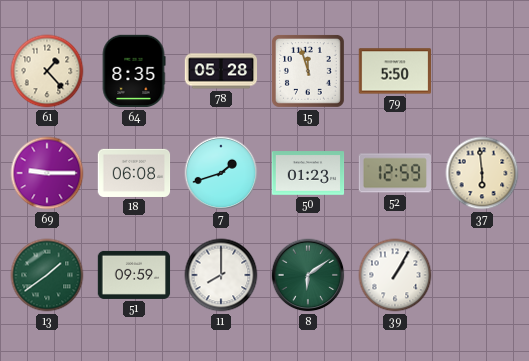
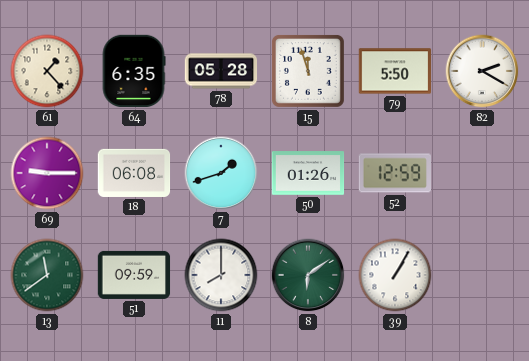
64: 8:35 -> 6:35 (134, 71)
82: none -> 2:20 (482, 71)
50: 01:23 -> 01:26 (308, 173)
37: 5:59 -> none (482, 173)
13: 1:39 -> 11:39 (47, 275)
